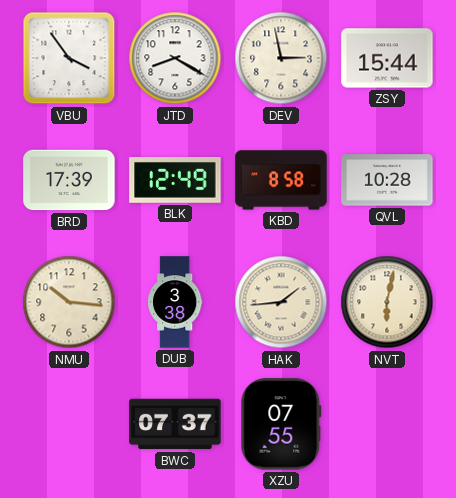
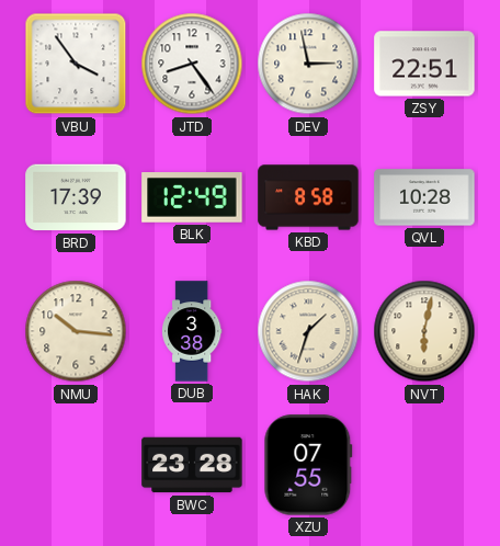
JTD: 8:20 -> 8:24 (192, 64)
ZSY: 15:44 -> 22:51 (424, 64)
HAK: 1:44 -> 1:33 (308, 331)
BWC: 07:37 -> 23:28 (192, 465)
